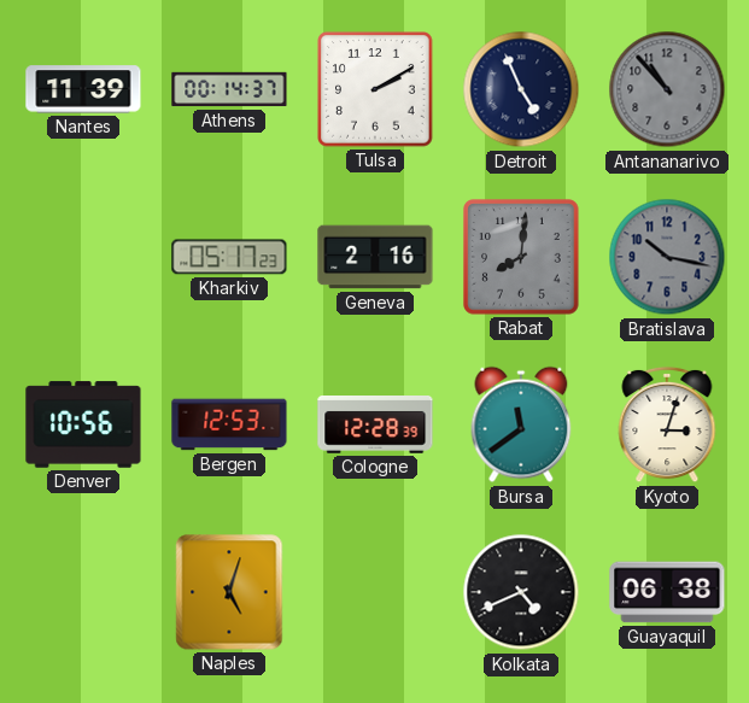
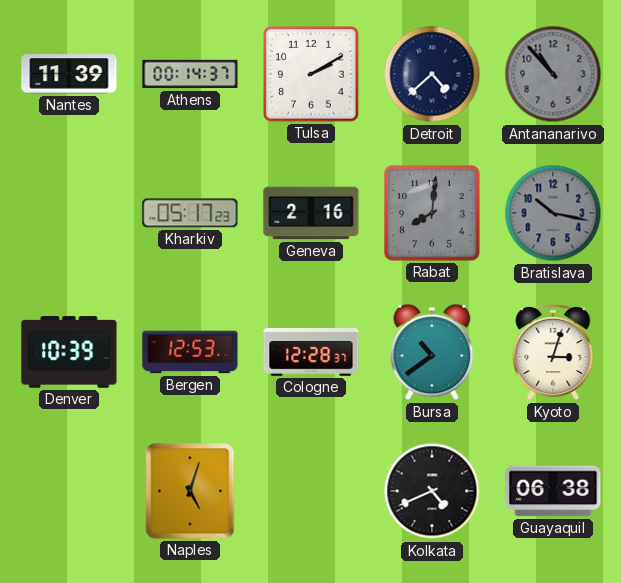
Detroit: 4:56 -> 4:38 (432, 74)
Denver: 10:56 -> 10:39 (69, 352)
Cologne: 12:28:39 -> 12:28:37 (311, 353)
Bursa: 11:39 -> 10:39 (432, 352)
